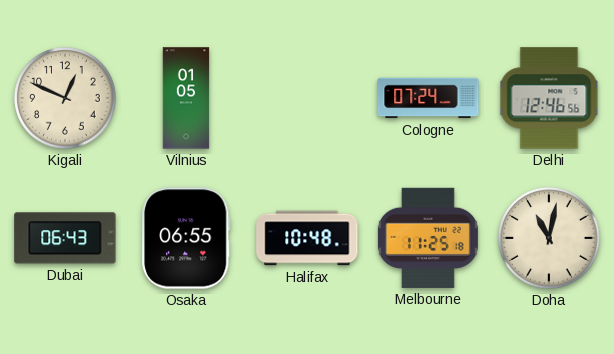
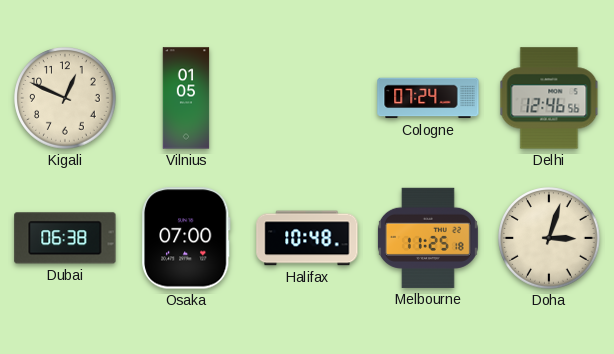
Dubai: 06:43 -> 06:38 (65, 238)
Osaka: 06:55 -> 07:00 (186, 238)
Doha: 11:02 -> 3:03 (549, 238)
